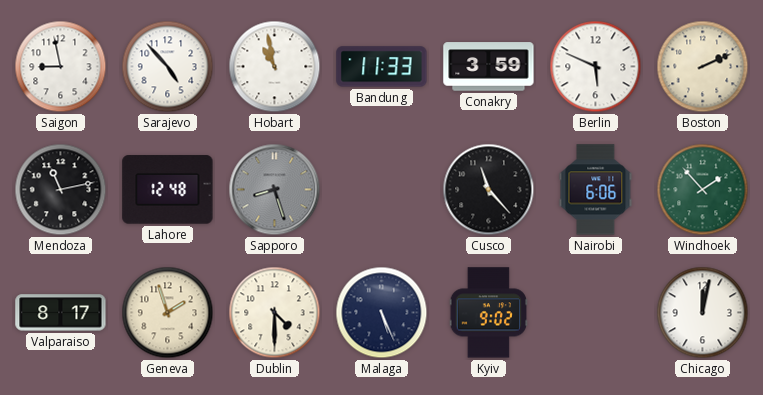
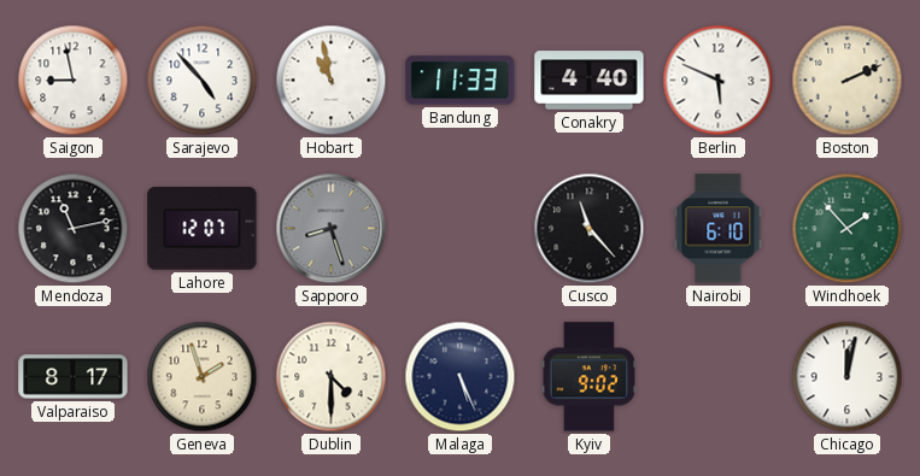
Conakry: 3:59 -> 4:40 (590, 81)
Lahore: 12:48 -> 12:07 (203, 229)
Nairobi: 6:06 -> 6:10 (719, 229)
